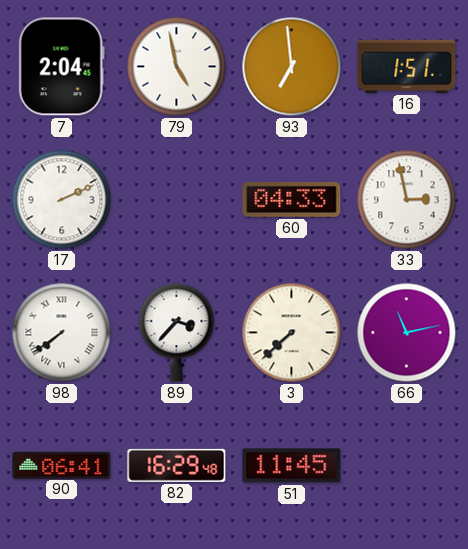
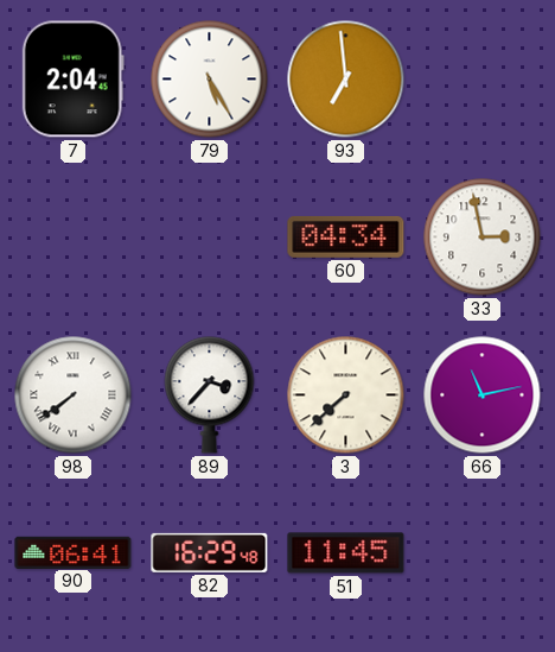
79: 4:58 -> 5:25 (210, 80)
16: 1:51 -> none (407, 66)
17: 2:11 -> none (62, 200)
60: 04:33 -> 04:34 (346, 236)
